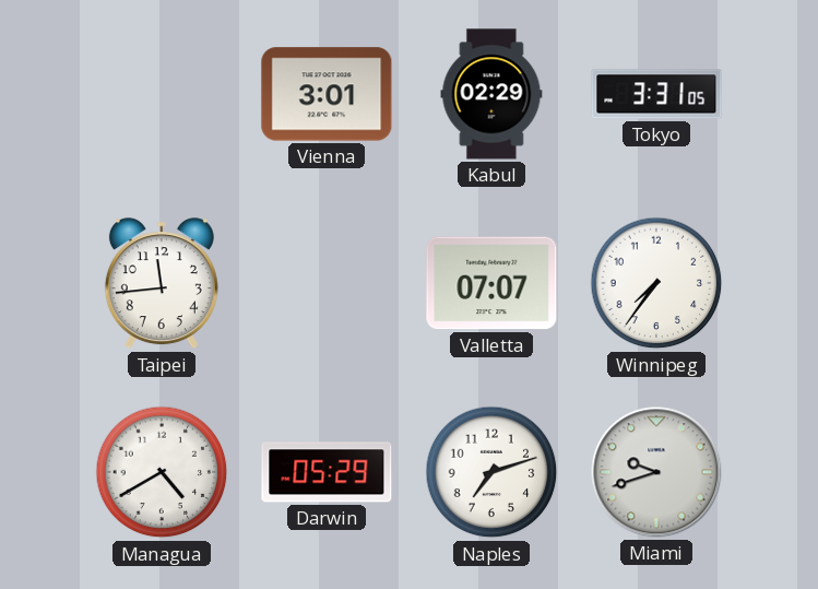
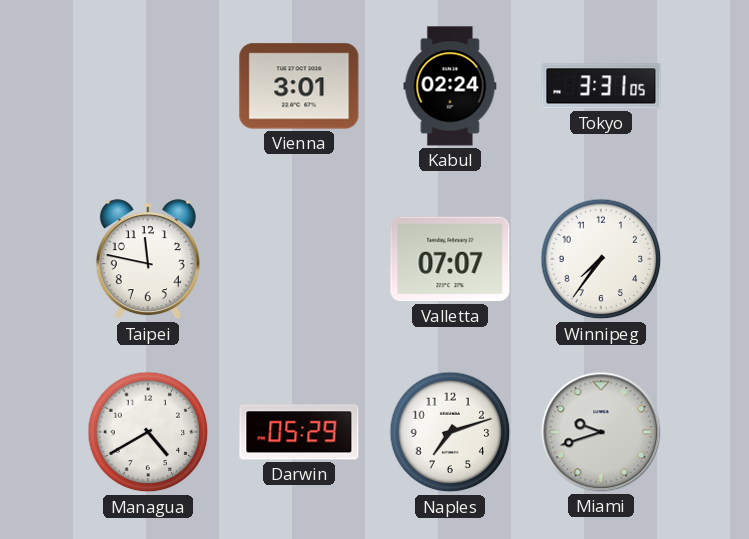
Kabul: 02:29 -> 02:24 (450, 86)
Taipei: 11:44 -> 11:47 (148, 260)
